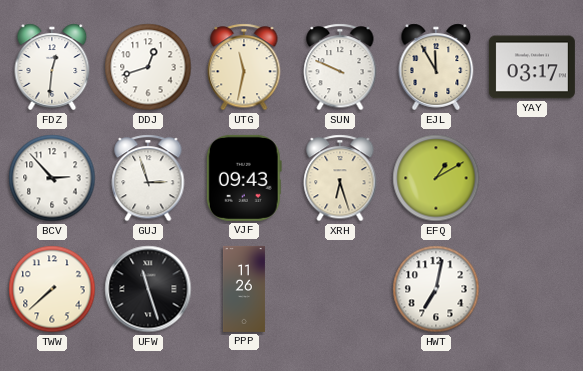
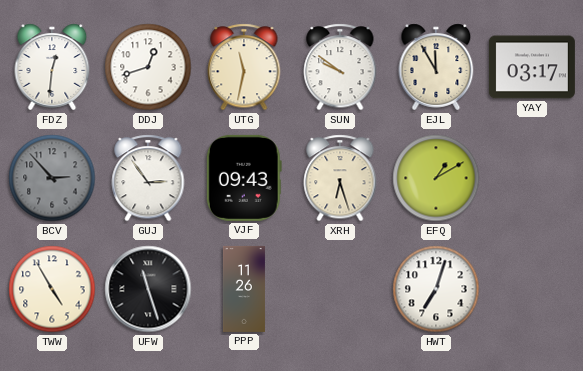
SUN: 9:49 -> 9:51 (340, 67)
BCV dial: white -> grey (52, 178)
GUJ: 2:57 -> 2:54 (148, 178)
TWW: 7:38 -> 4:55 (52, 289)
HWT: 7:02 -> 7:03 (436, 289)
